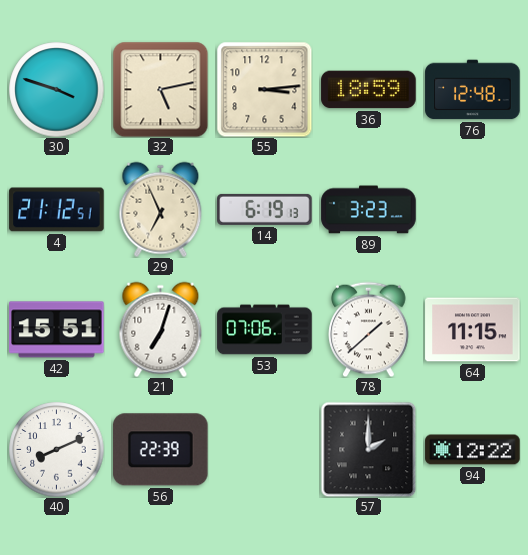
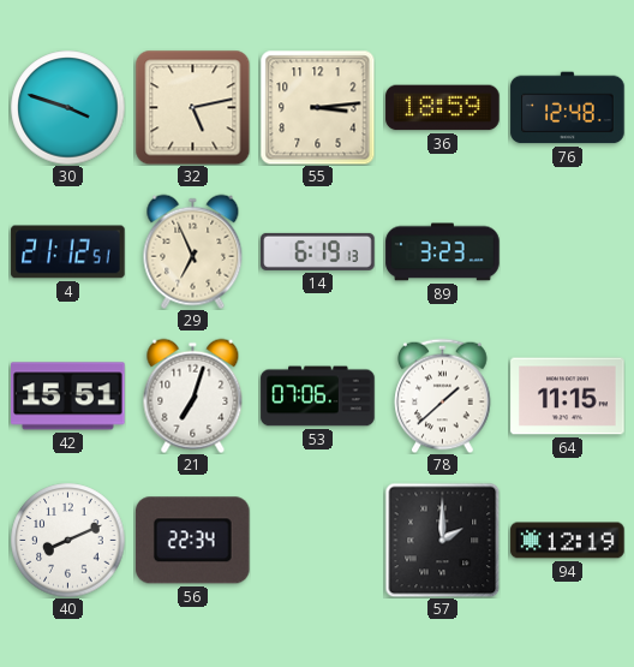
56: 22:39 -> 22:34 (193, 541)
94: 12:22 -> 12:19 (568, 541)
